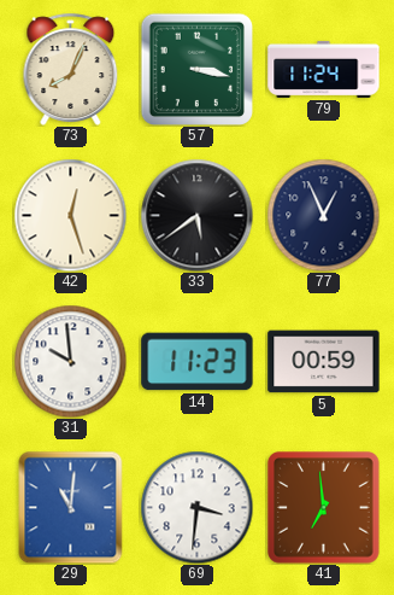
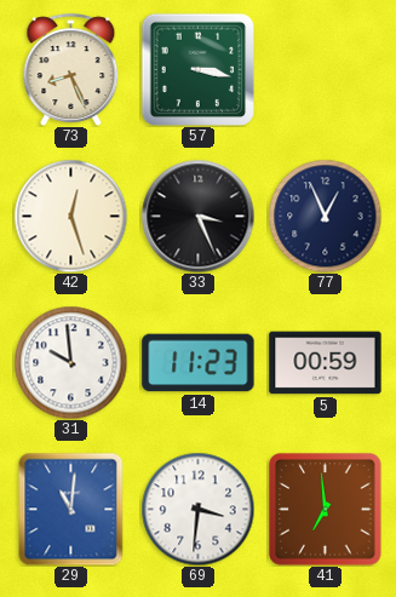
73: 8:04 -> 8:26 (71, 69)
79: 11:24 -> none (324, 69)
33: 5:39 -> 3:26 (197, 216)
